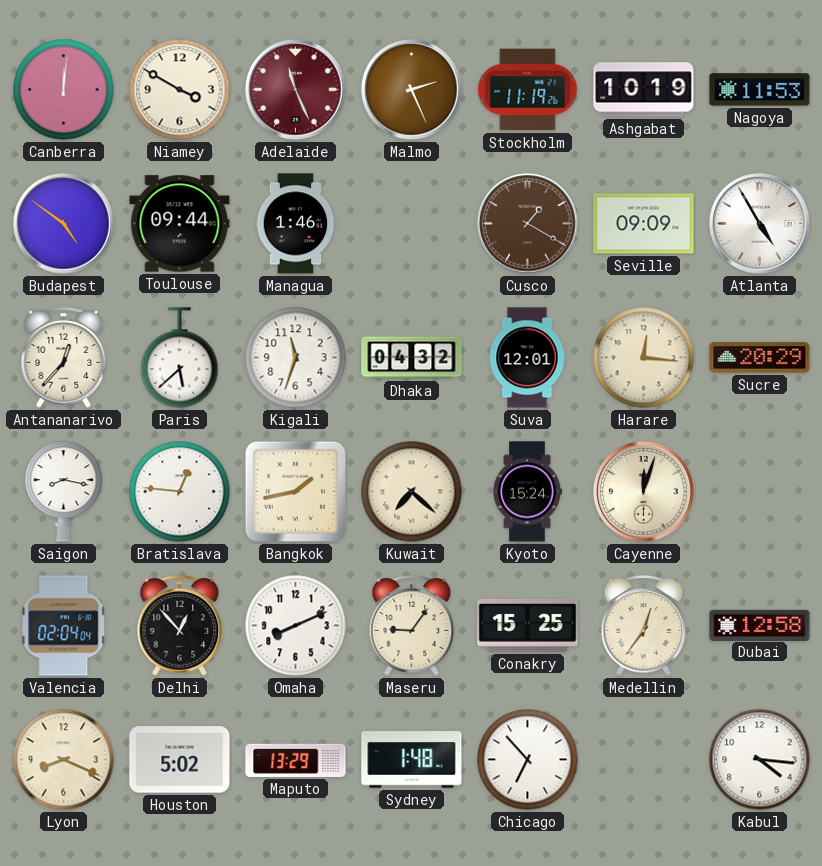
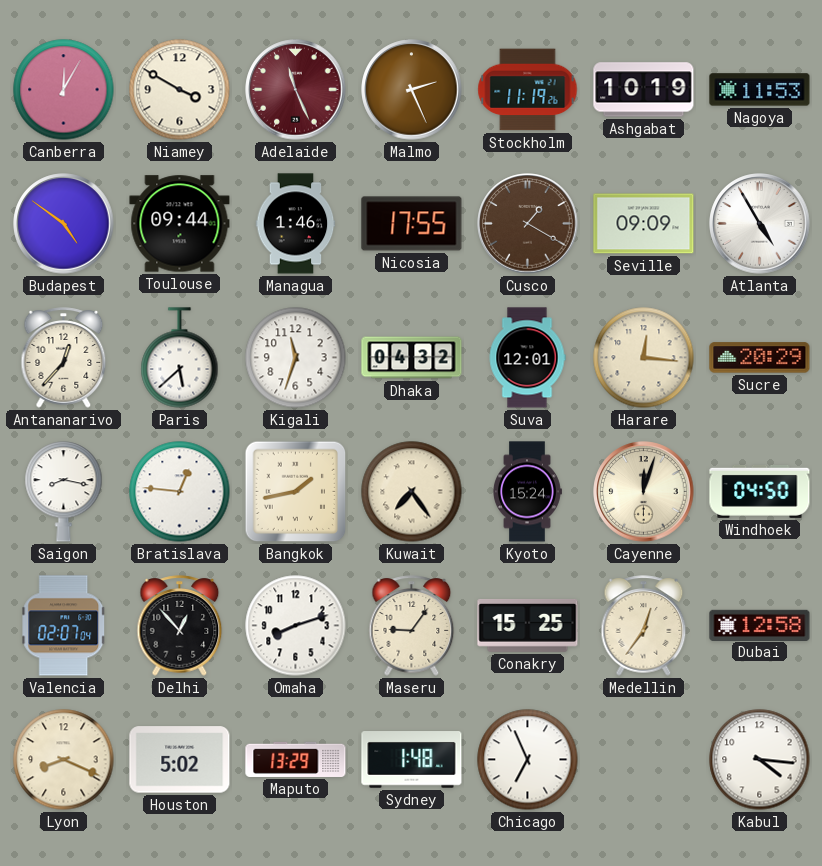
Canberra: 12:01 -> 12:05 (64, 90)
Nicosia: none -> 17:55 (412, 224)
Kuwait: 7:22 -> 7:24 (412, 492)
Windhoek: none -> 04:50 (760, 491)
Valencia: 02:04 -> 02:07 (64, 626)
Omaha: 8:11 -> 8:12 (296, 626)
Chicago: 6:53 -> 6:56 (528, 760)
